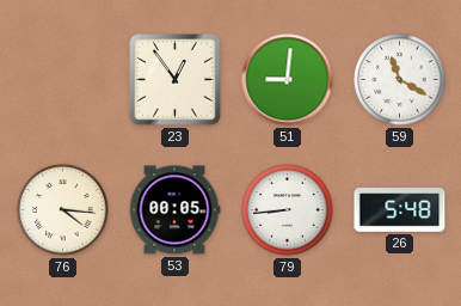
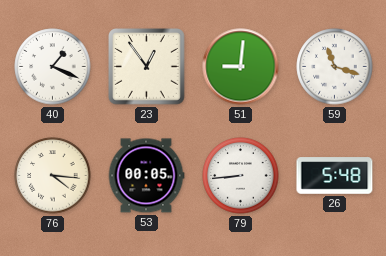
40: none -> 1:19 (53, 67)
59: 11:20 -> 11:18 (335, 67)
